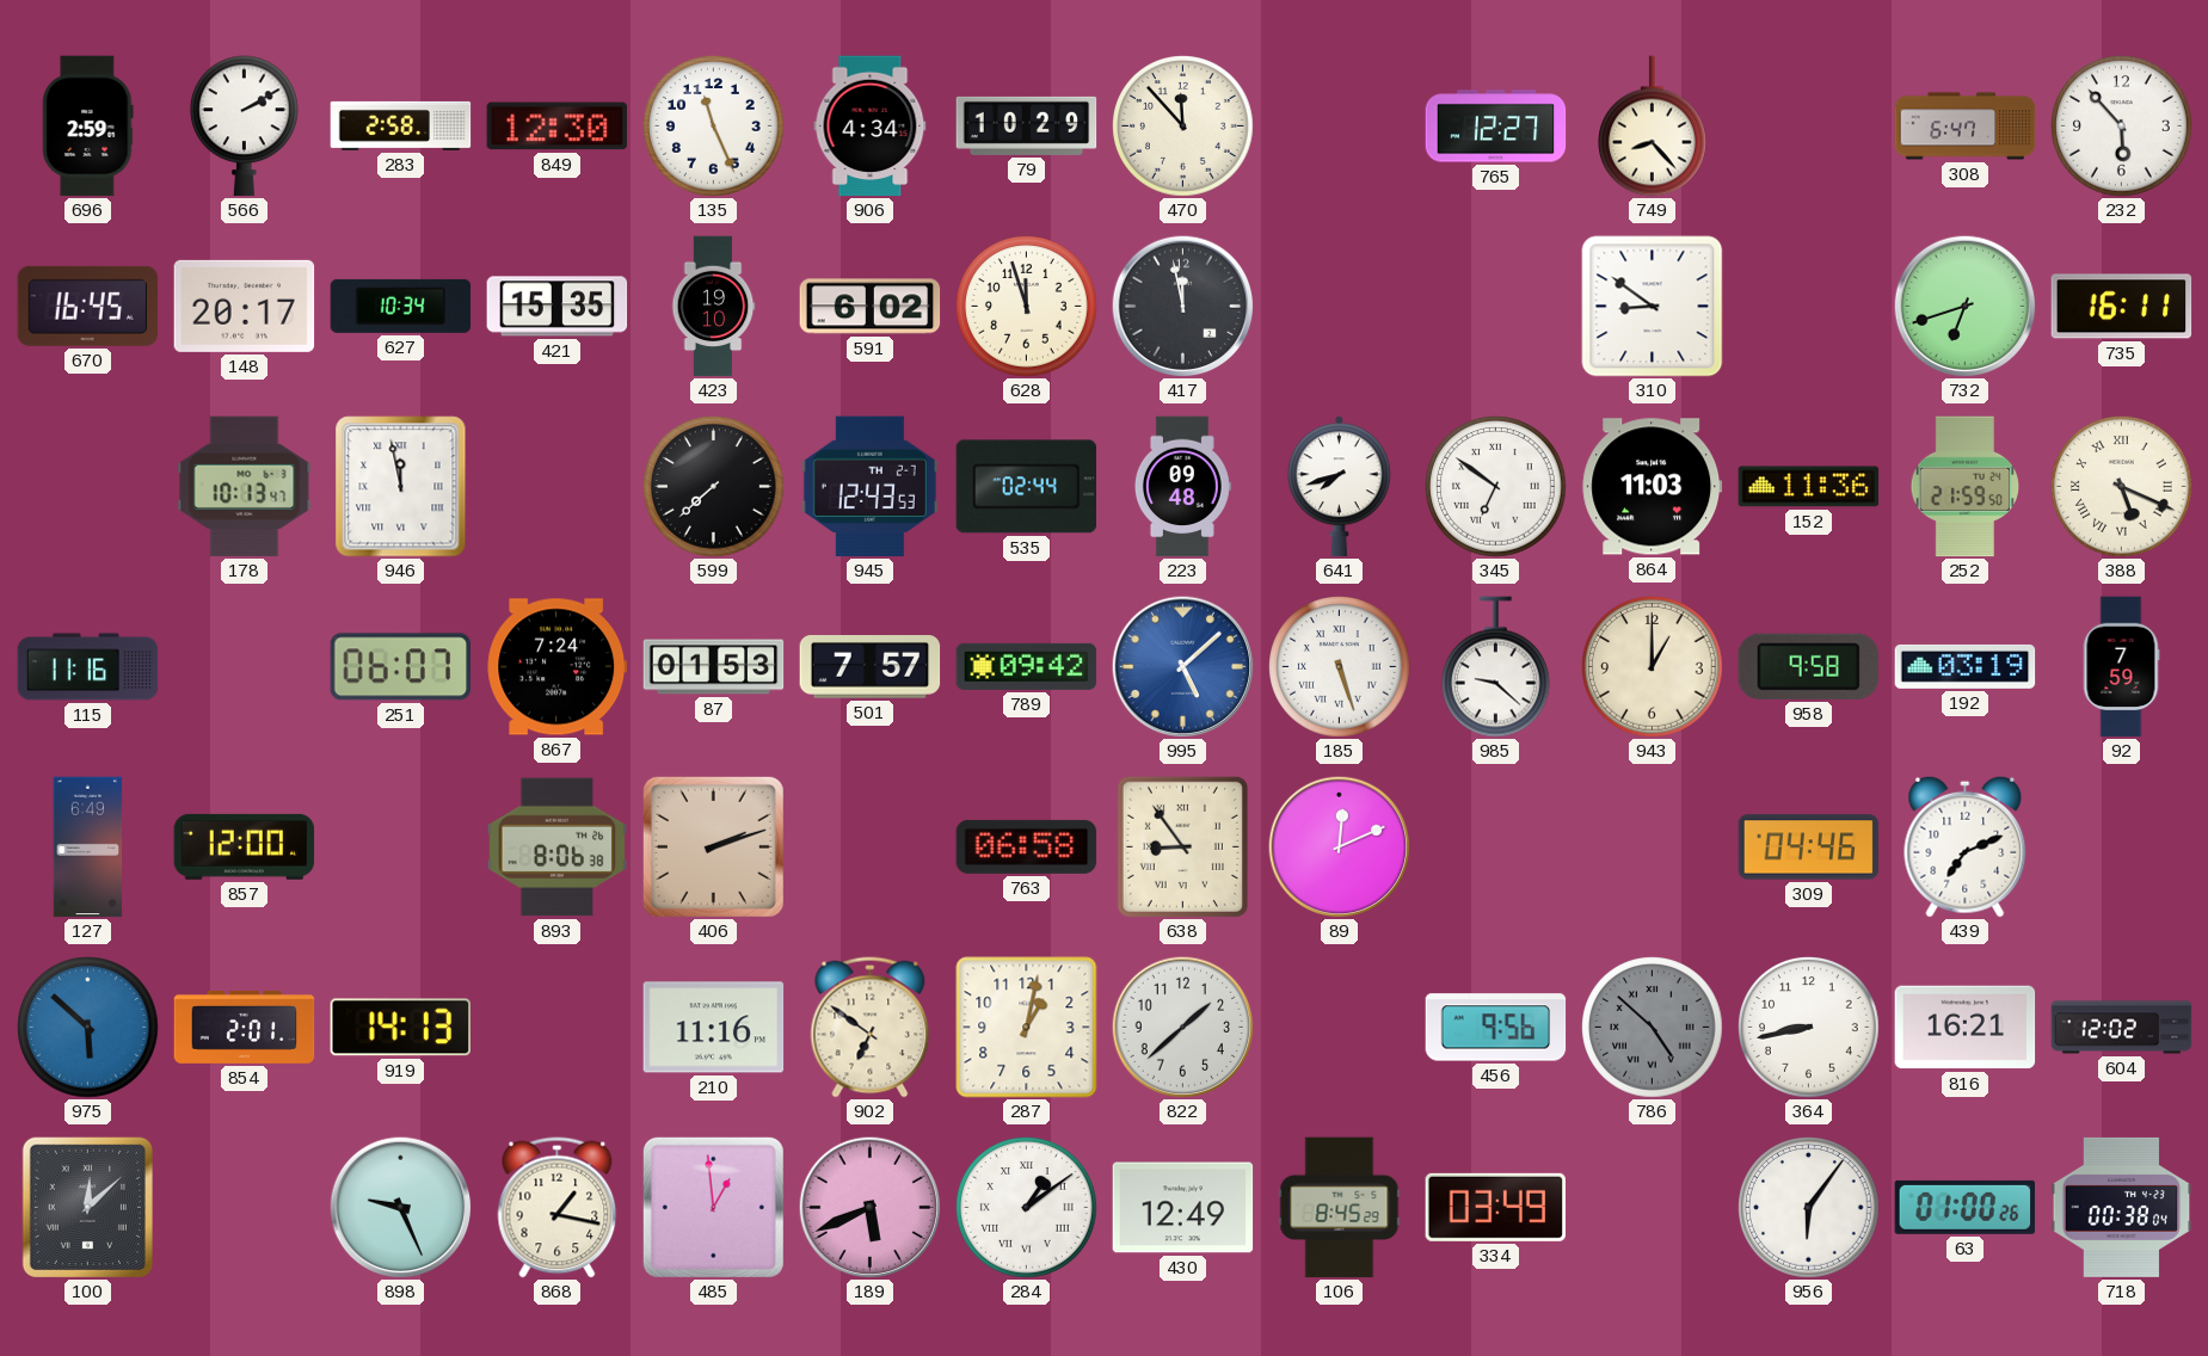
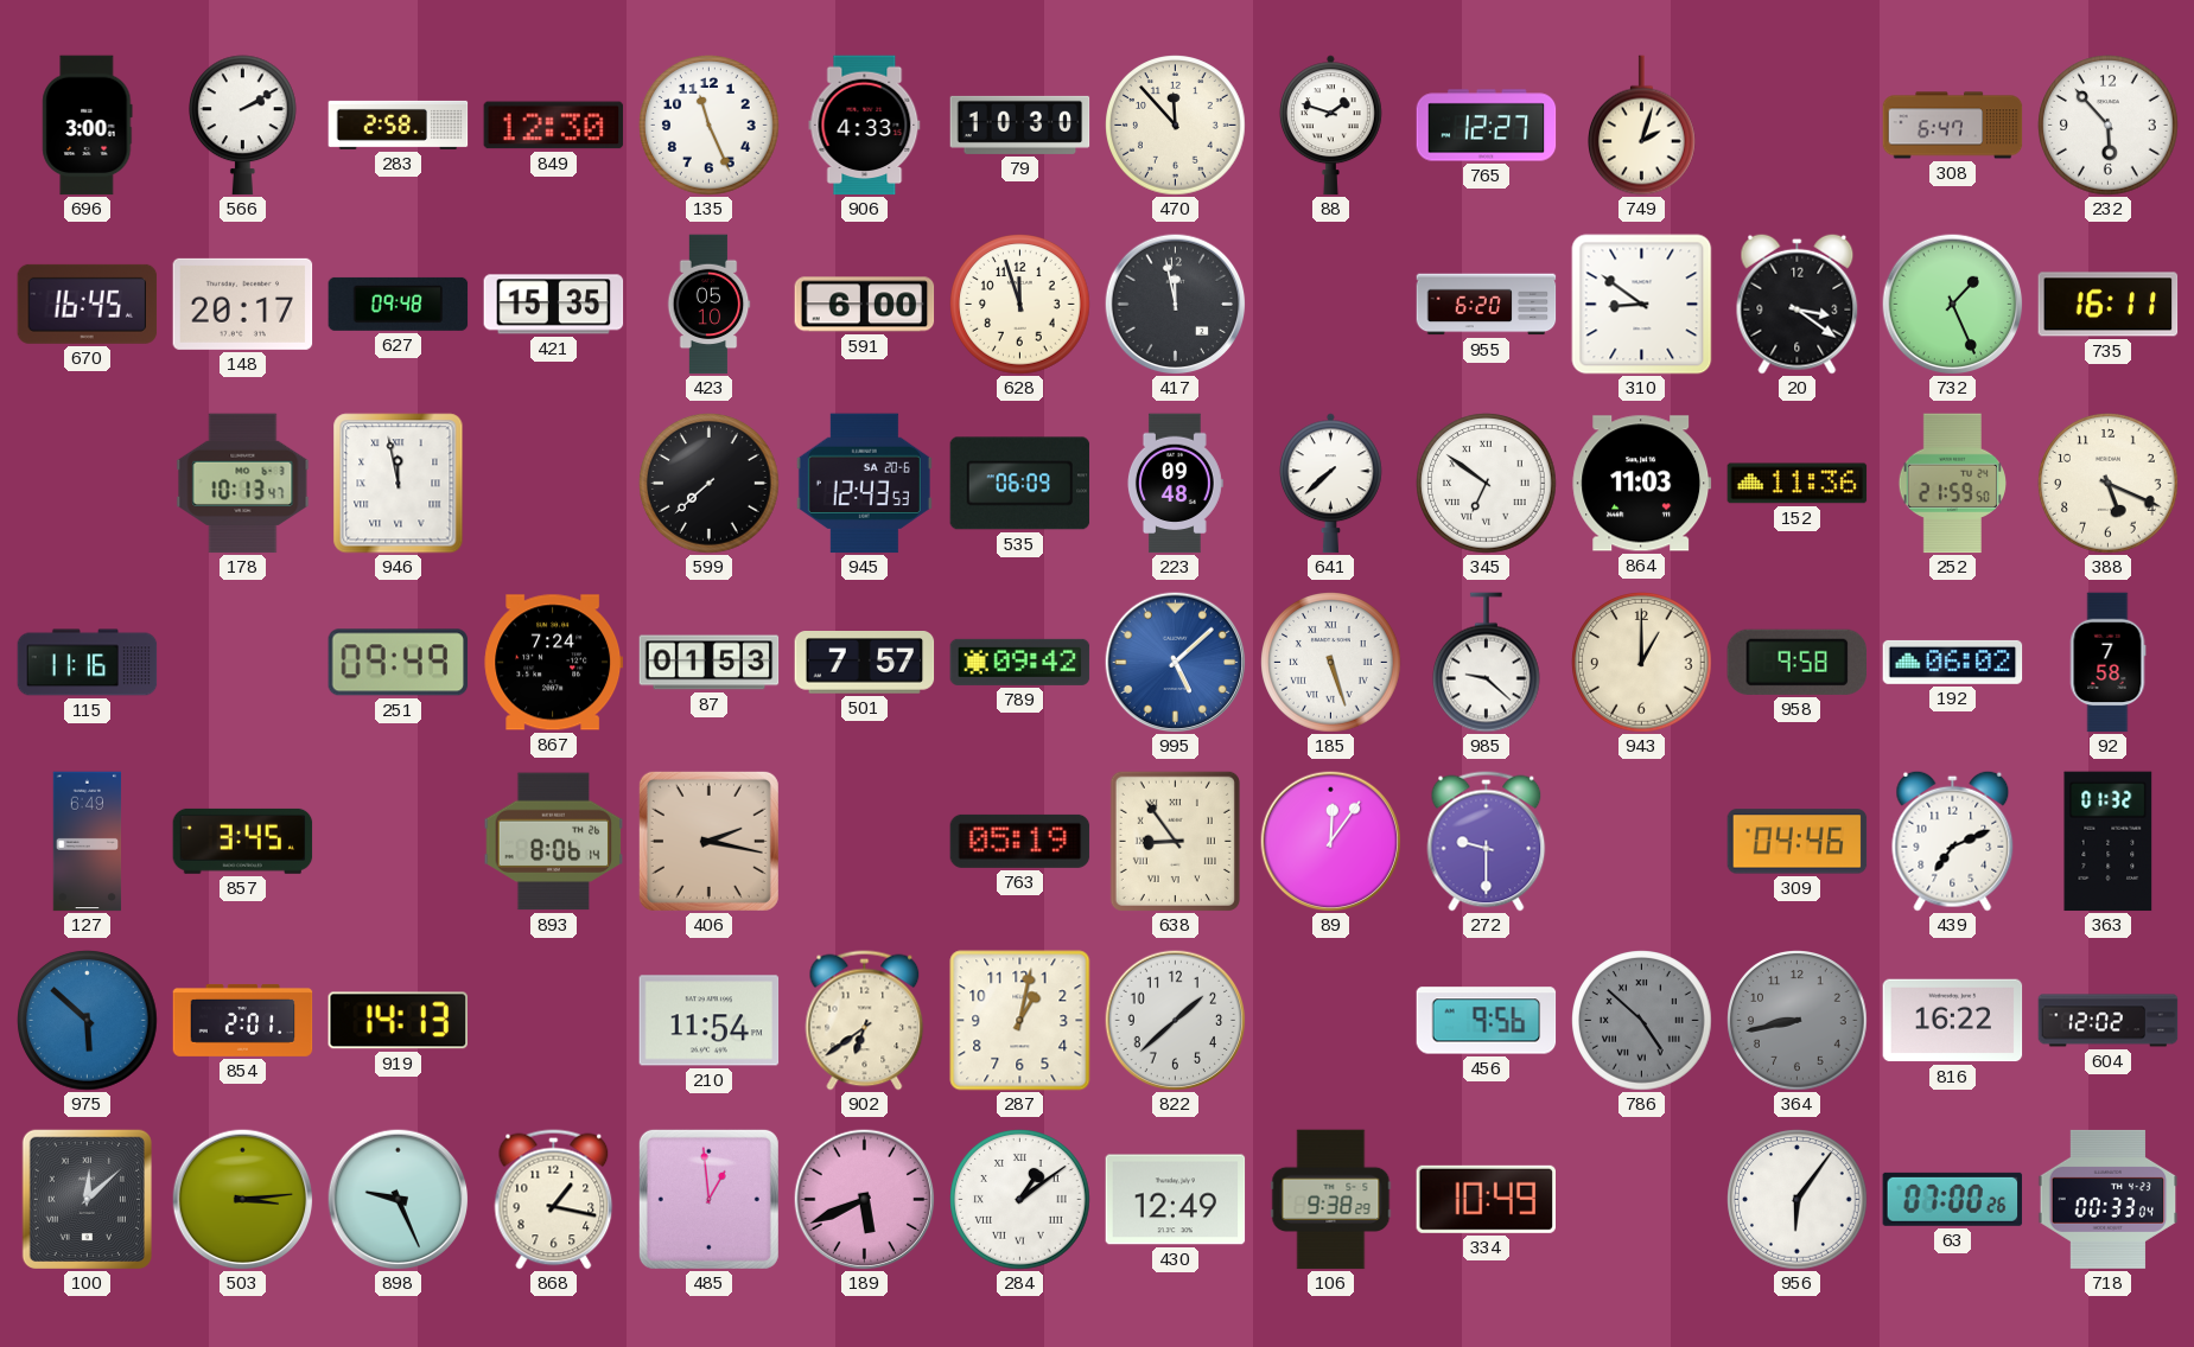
696: 2:59 -> 3:00 (88, 126)
906: 4:34 -> 4:33 (865, 126)
79: 10:29 -> 10:30 (1020, 125)
88: none -> 1:48 (1330, 126)
749: 8:23 -> 2:03 (1642, 126)
627: 10:34 -> 09:48 (399, 304)
423: 19:10 -> 05:10 (708, 305)
591: 6:02 -> 6:00 (865, 305)
955: none -> 6:20 (1487, 305)
20: none -> 3:21 (1798, 304)
732: 6:42 -> 1:26 (1952, 304)
945 date: TH 2-7 -> SA 20-6 (864, 484)
535: 02:44 -> 06:09 (1020, 484)
641: 7:42 -> 7:38 (1330, 484)
388 numerals: Roman -> Arabic (2109, 484)
251: 06:07 -> 09:49 (399, 663)
192: 03:19 -> 06:02 (1953, 662)
92: 7:59 -> 7:58 (2107, 663)
857: 12:00 -> 3:45 (243, 841)
893: 8:06:38 -> 8:06:14 (554, 842)
406: 2:12 -> 2:17 (708, 841)
763: 06:58 -> 05:19 (1020, 841)
89: 12:11 -> 12:06 (1330, 841)
272: none -> 9:30 (1487, 842)
363: none -> 01:32 (2109, 842)
210: 11:16 -> 11:54 (710, 1021)
902: 6:51 -> 6:39 (865, 1021)
364 dial: white -> grey (1798, 1021)
816: 16:21 -> 16:22 (1953, 1021)
503: none -> 3:14 (242, 1199)
106: 8:45 -> 9:38 (1331, 1200)
334: 03:49 -> 10:49 (1486, 1199)
63: 01:00 -> 07:00 (1953, 1199)
718: 00:38 -> 00:33 (2109, 1199)
